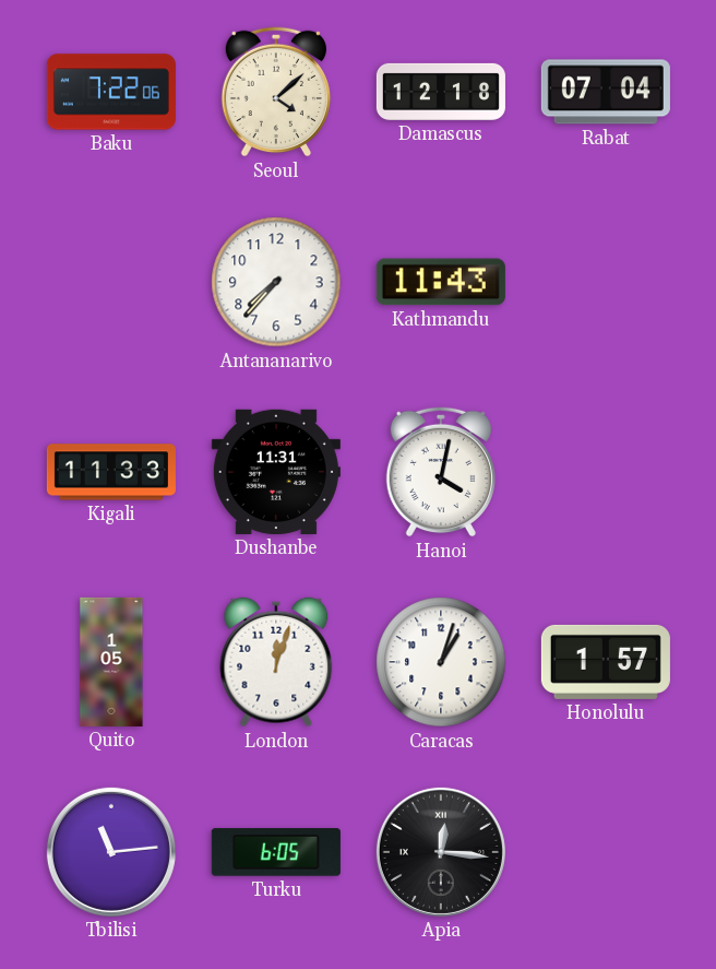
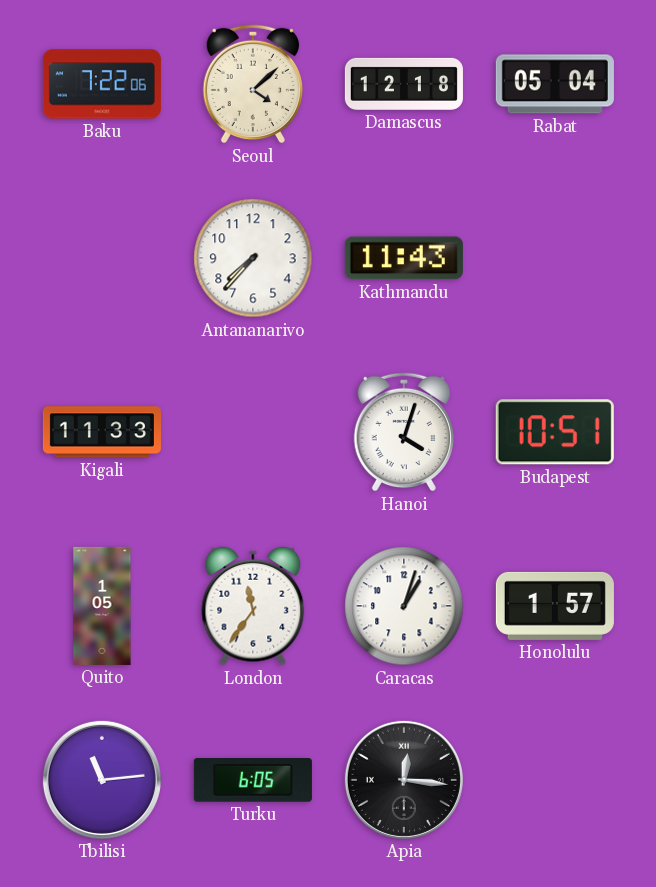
Rabat: 07:04 -> 05:04 (555, 84)
Dushanbe: 11:31 -> none (276, 472)
Hanoi: 4:02 -> 4:03 (404, 432)
Budapest: none -> 10:51 (555, 432)
London: 12:03 -> 11:36 (253, 606)
